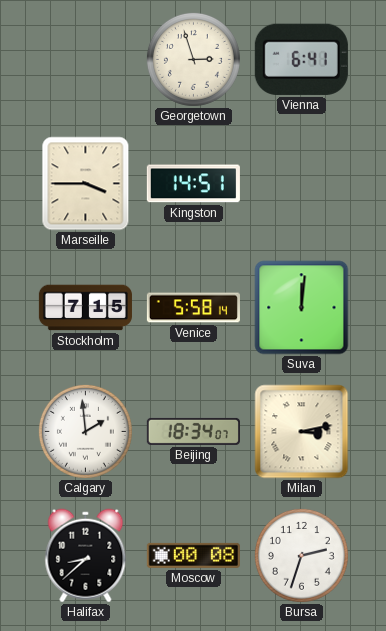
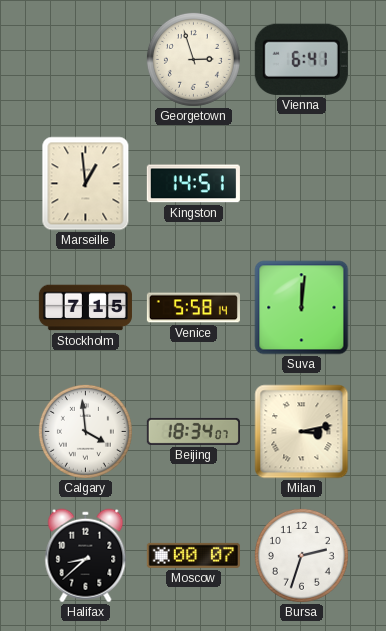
Marseille: 3:45 -> 12:59 (86, 184)
Calgary: 1:59 -> 3:59 (85, 431)
Moscow: 00:08 -> 00:07 (193, 555)
